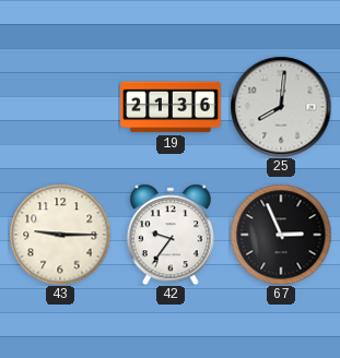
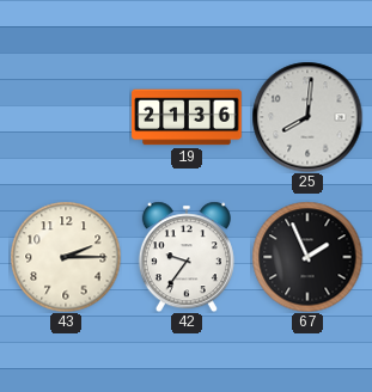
43: 9:15 -> 2:15 (66, 257)
67: 2:56 -> 1:56 (307, 257)
